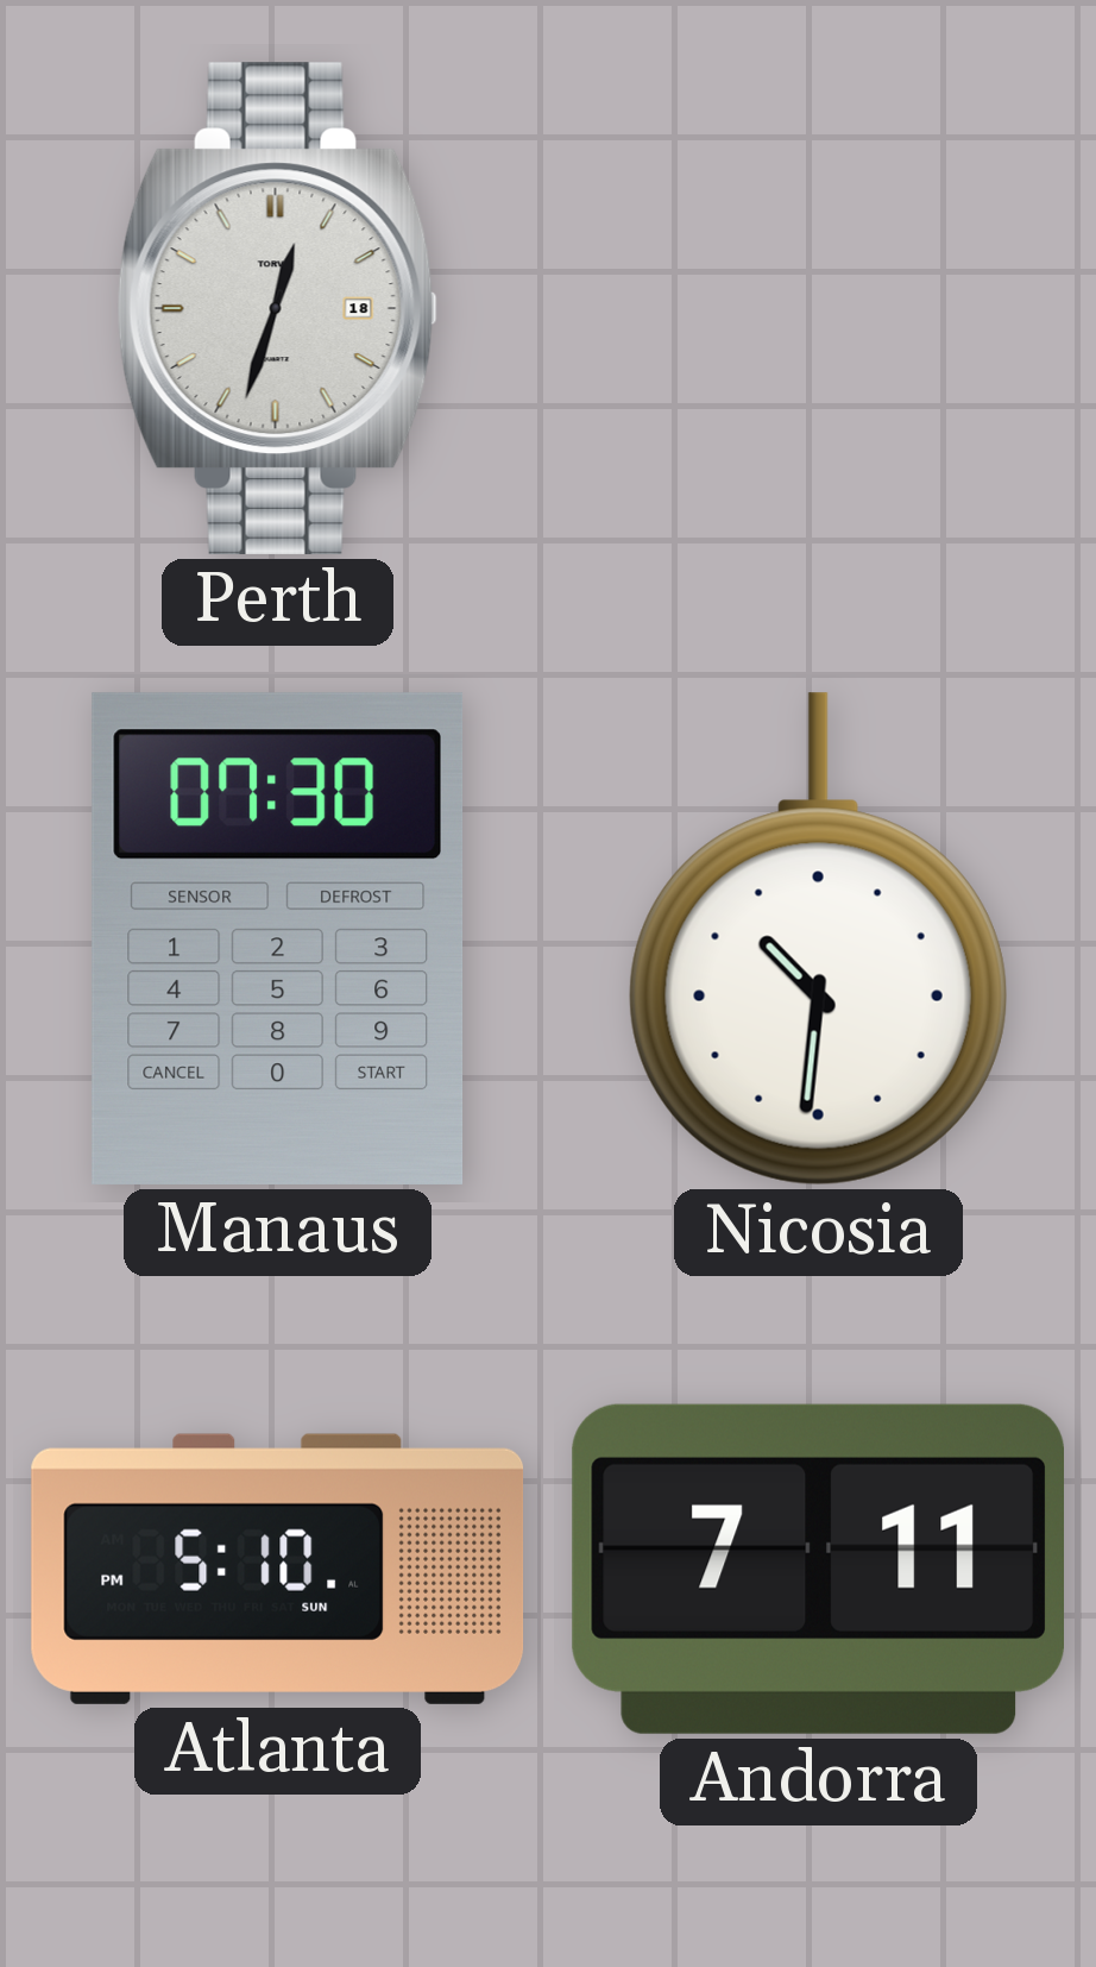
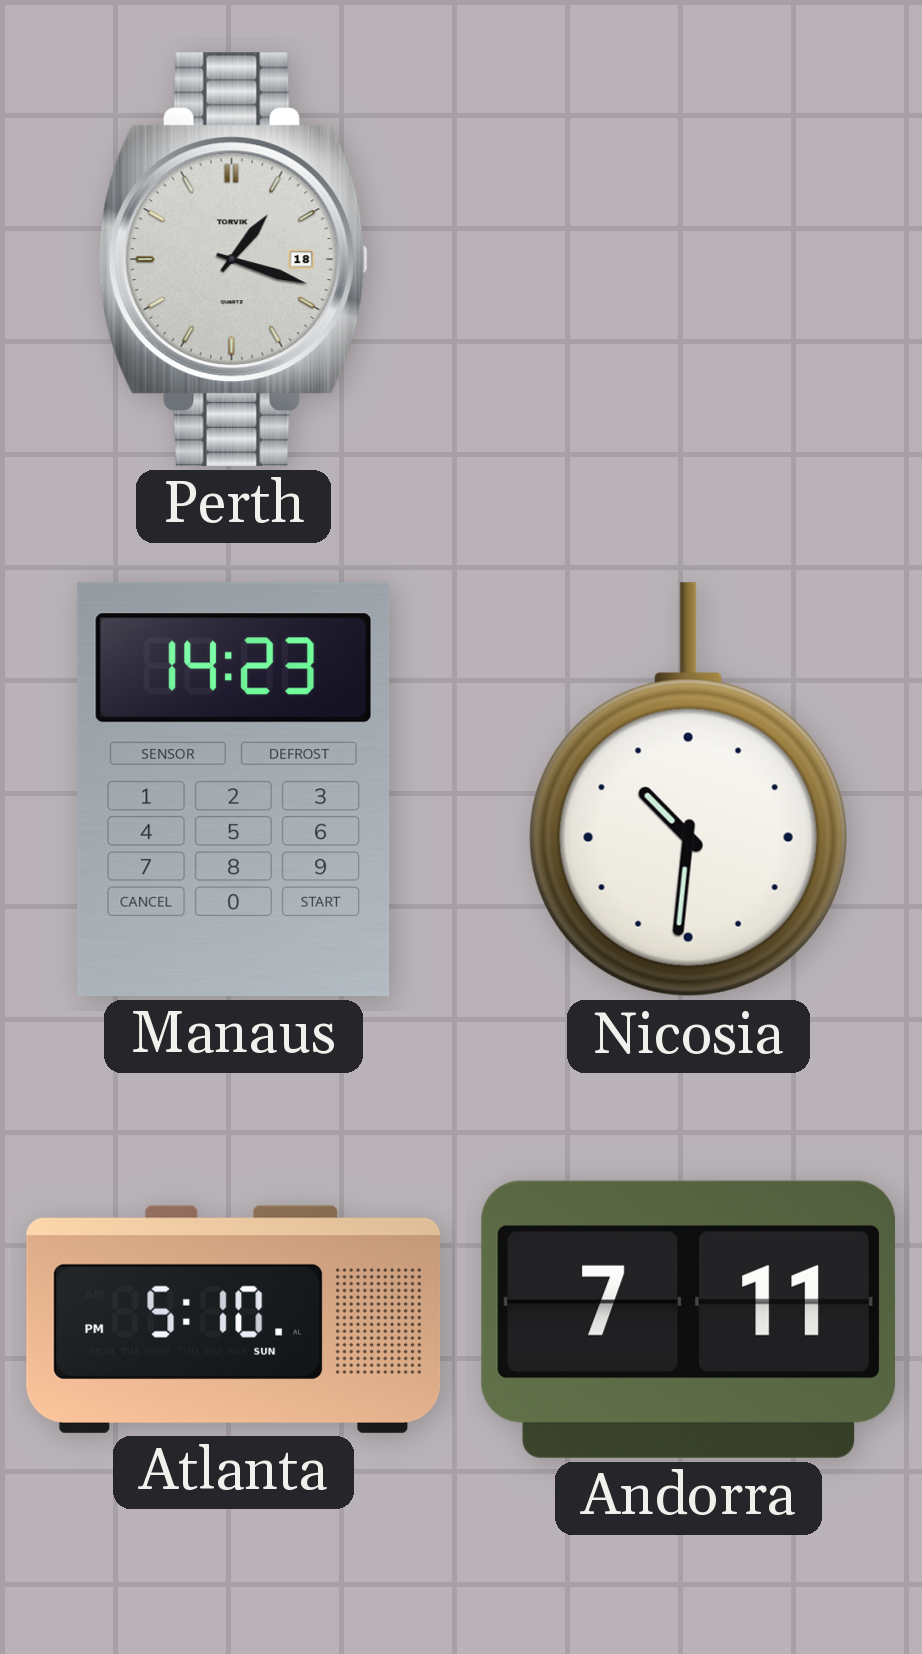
Perth: 12:33 -> 1:18 (233, 259)
Manaus: 07:30 -> 14:23 (234, 789)
